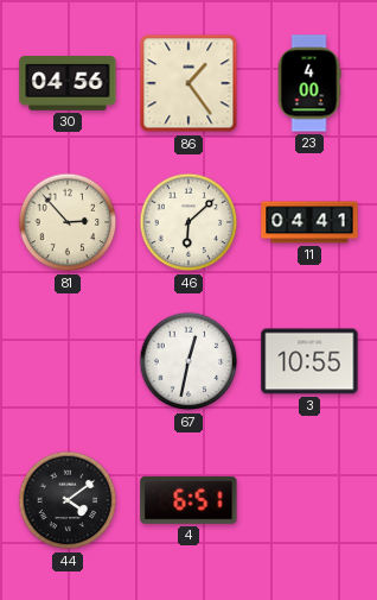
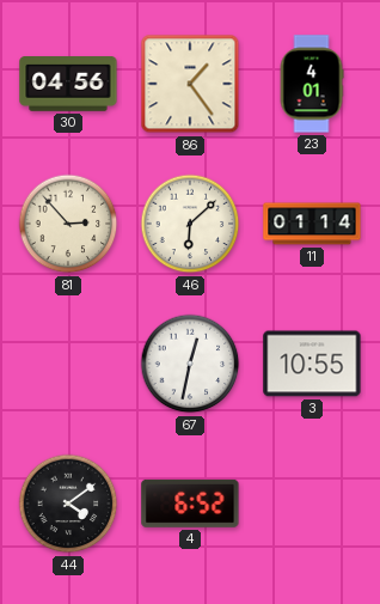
23: 4:00 -> 4:01 (312, 84)
11: 04:41 -> 01:14 (312, 224)
4: 6:51 -> 6:52 (190, 504)
